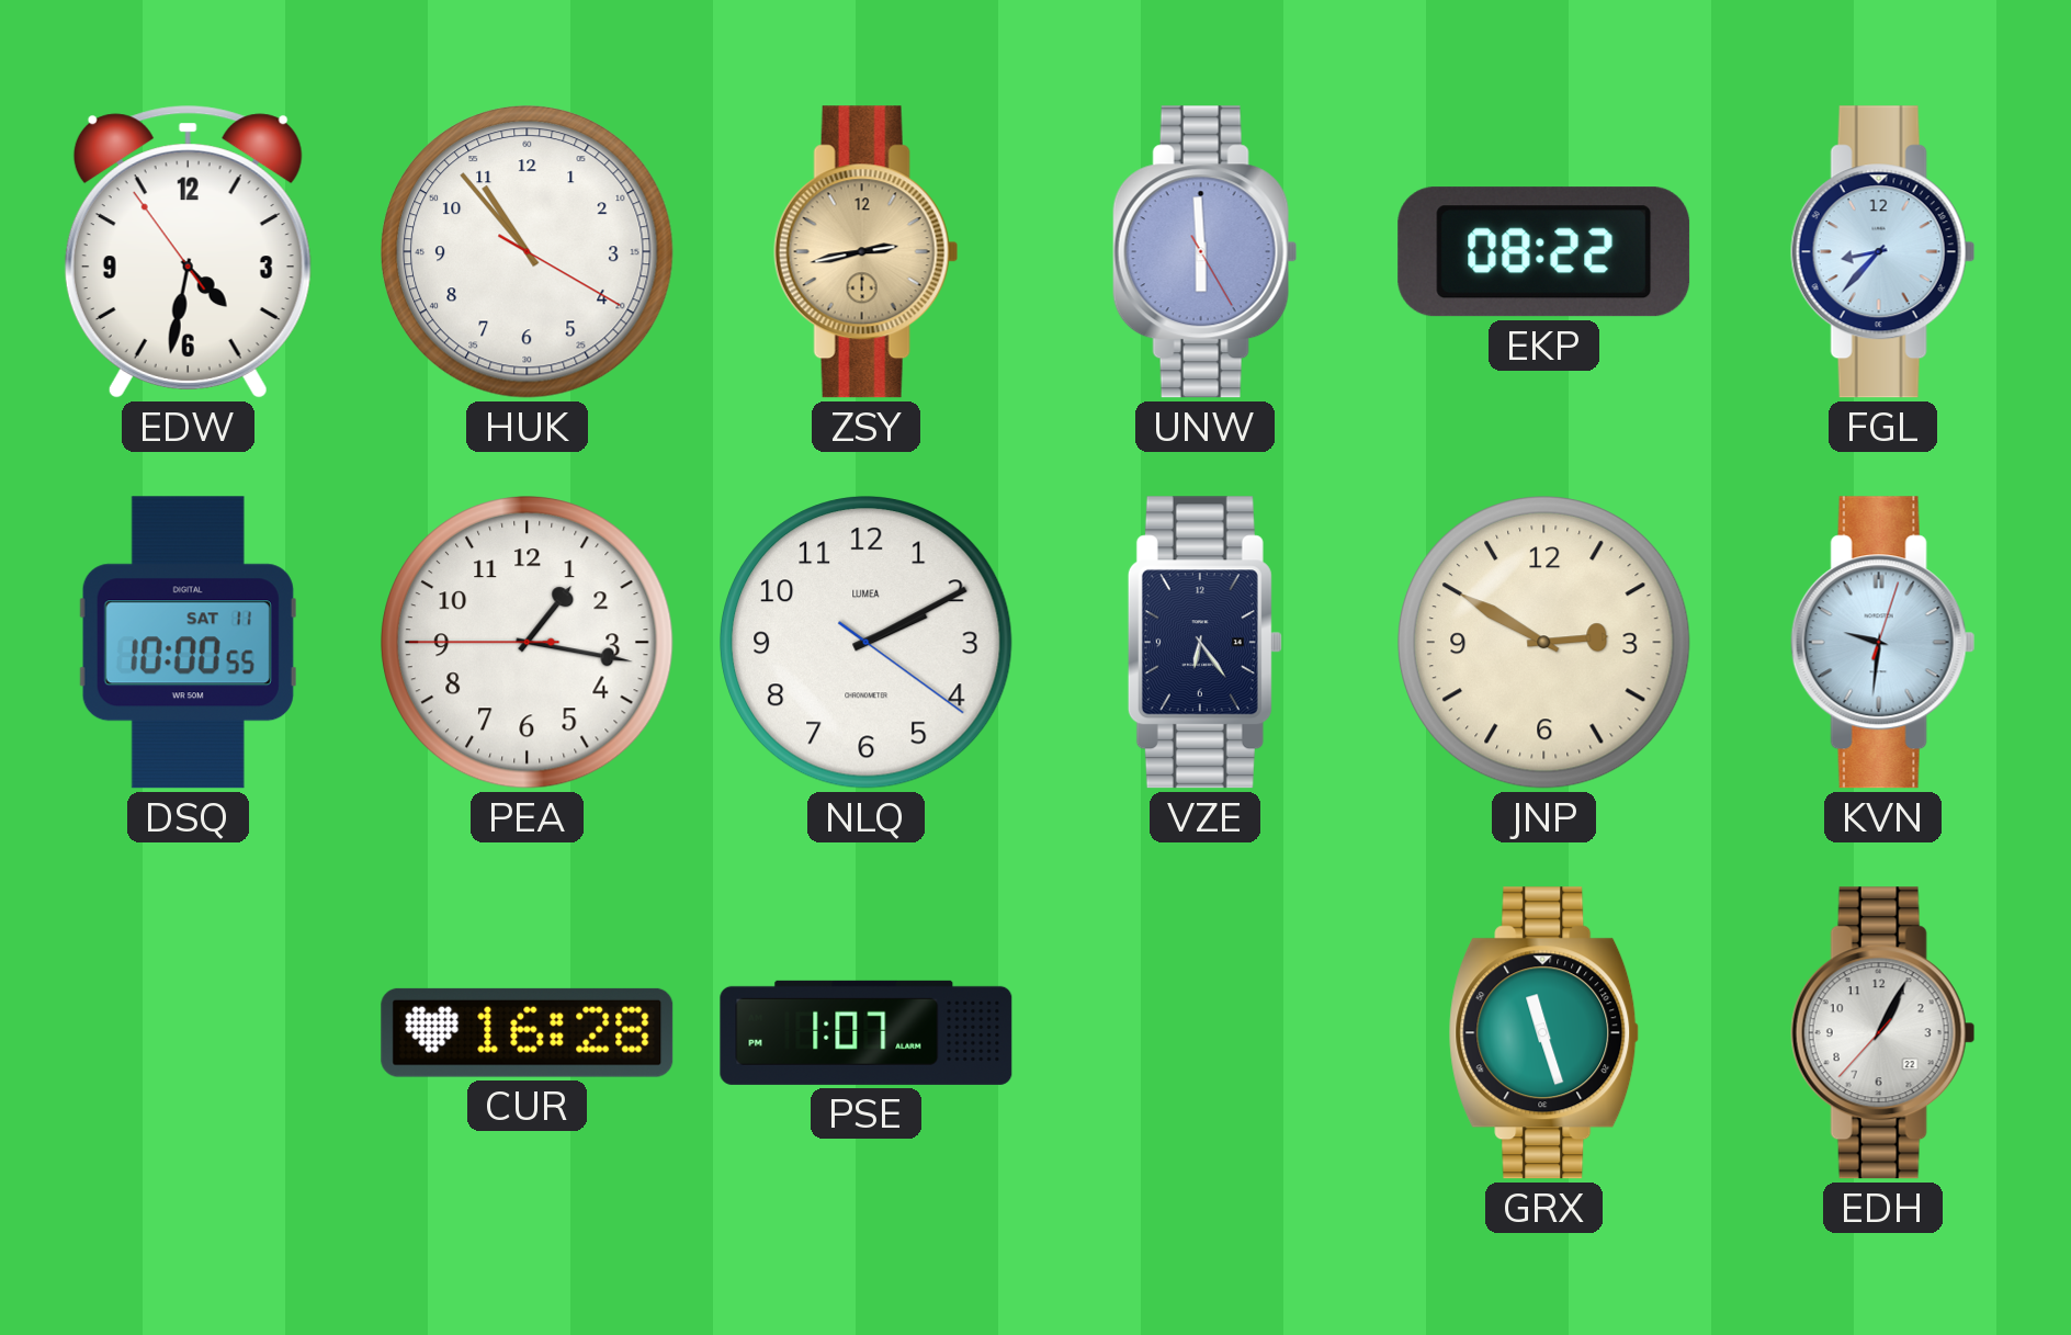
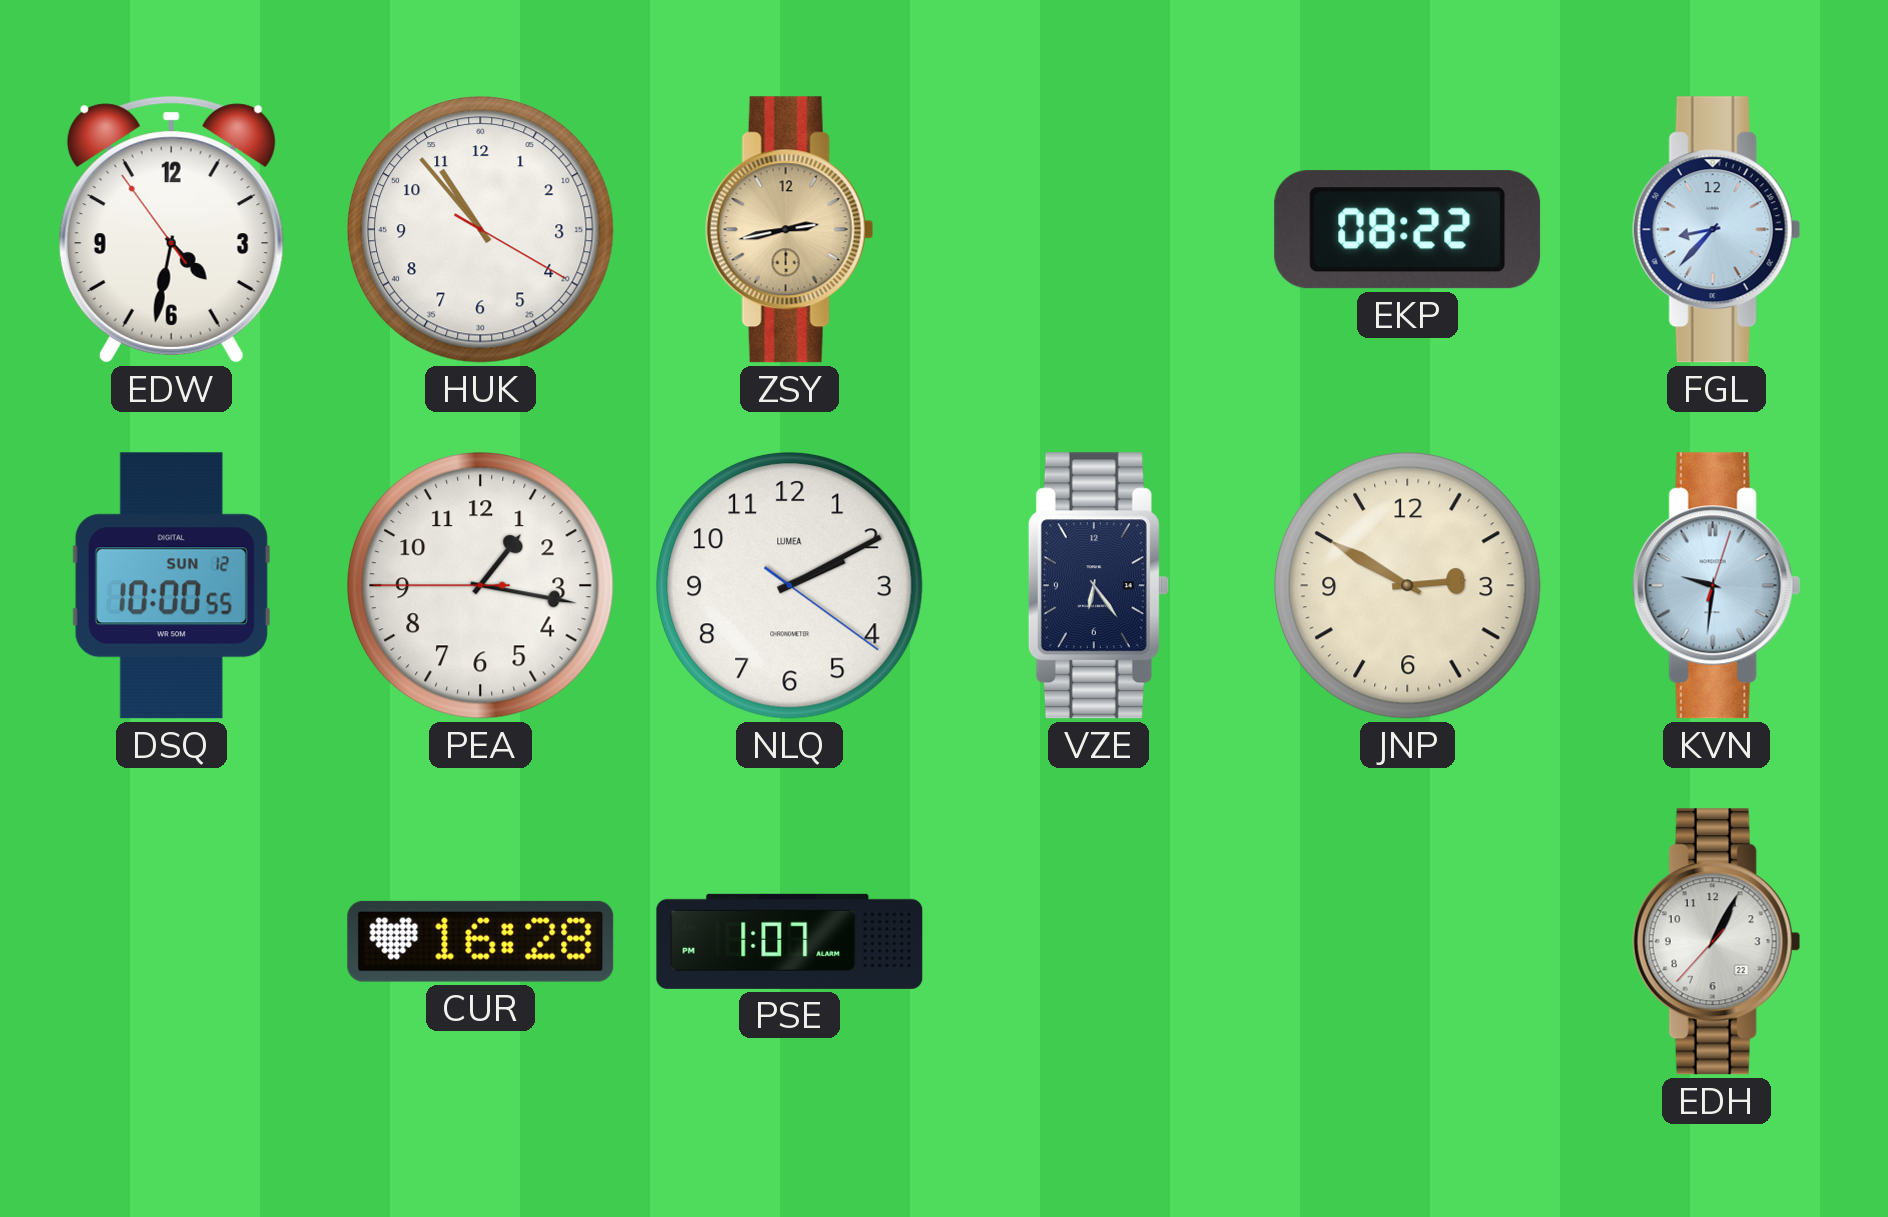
UNW: 5:59 -> none (1204, 252)
DSQ date: SAT 11 -> SUN 12 (171, 586)
GRX: 11:27 -> none (1544, 1033)
